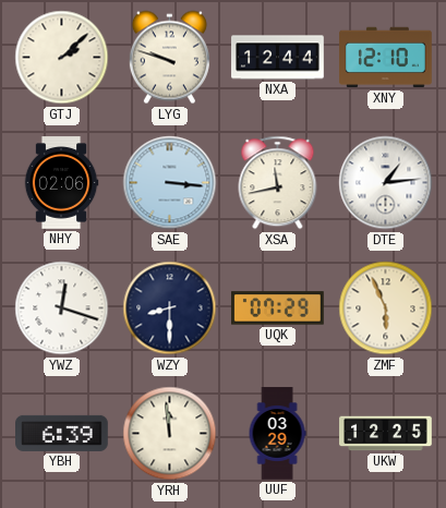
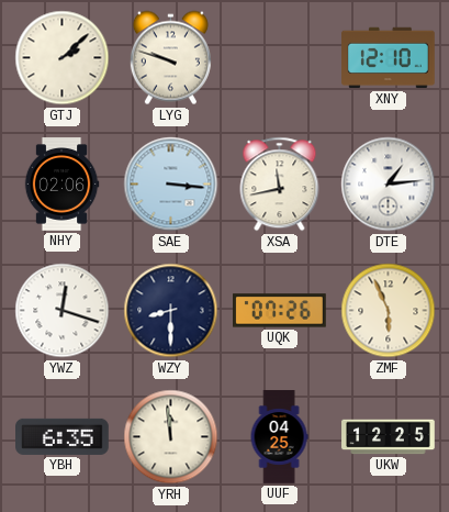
NXA: 12:44 -> none (278, 58)
UQK: 07:29 -> 07:26 (280, 311)
YBH: 6:39 -> 6:35 (63, 436)
UUF: 03:29 -> 04:25 (279, 437)
